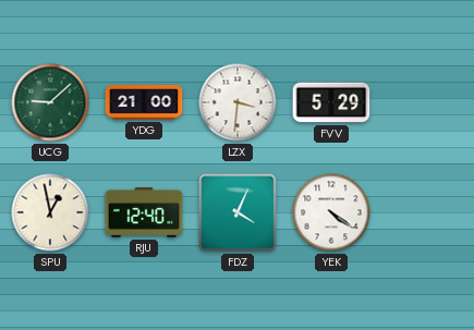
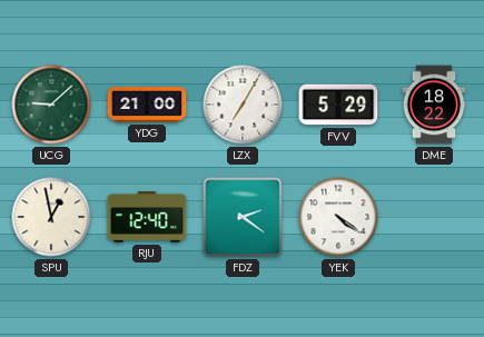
LZX: 3:31 -> 7:05 (243, 105)
DME: none -> 18:22 (434, 105)
FDZ: 4:04 -> 2:21 (243, 217)
